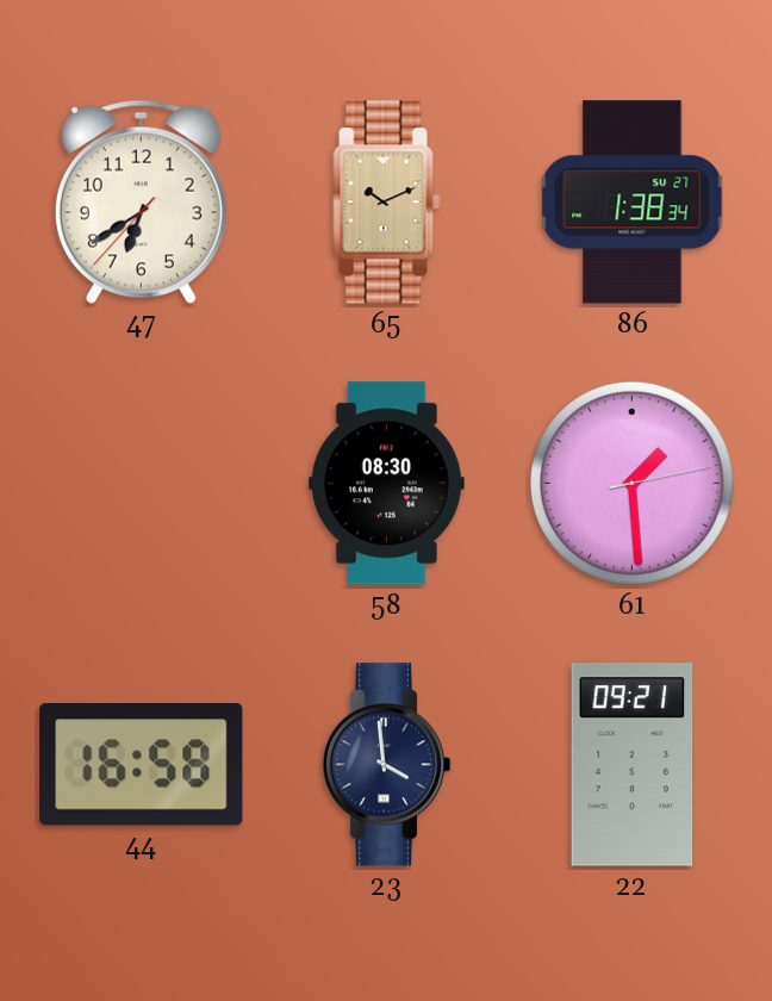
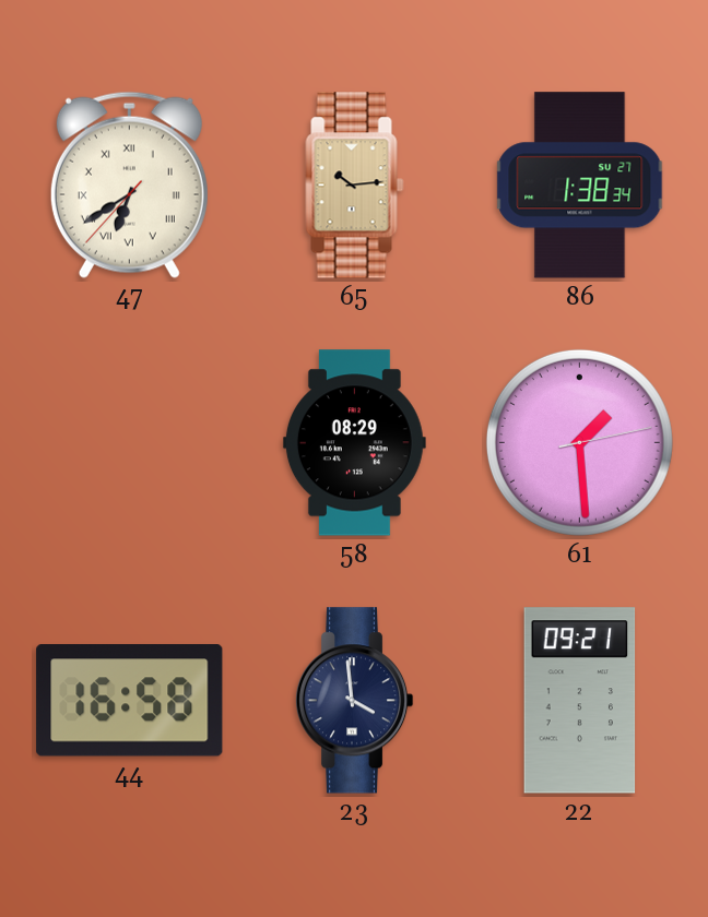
47 numerals: Arabic -> Roman (129, 184)
65: 10:11 -> 10:14 (355, 186)
58: 08:30 -> 08:29 (354, 443)
